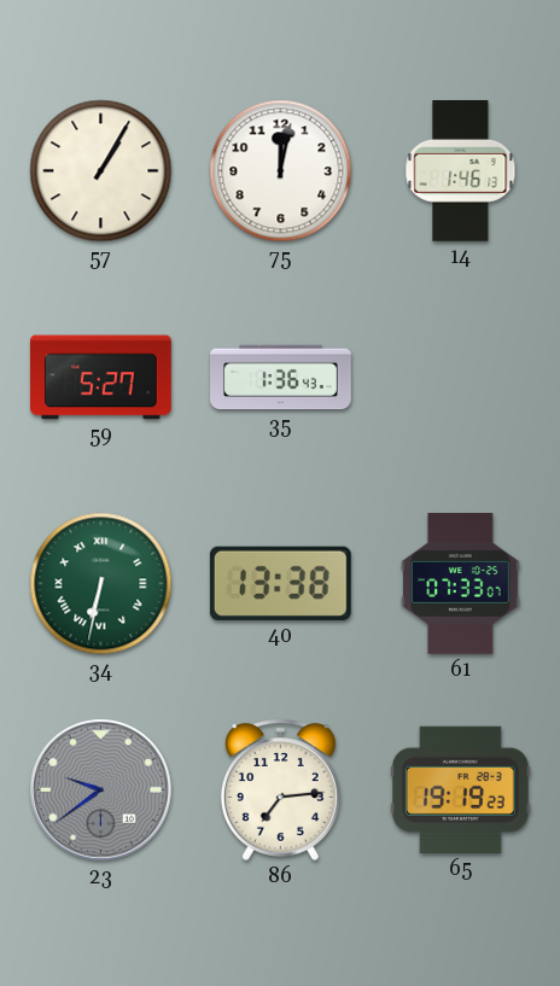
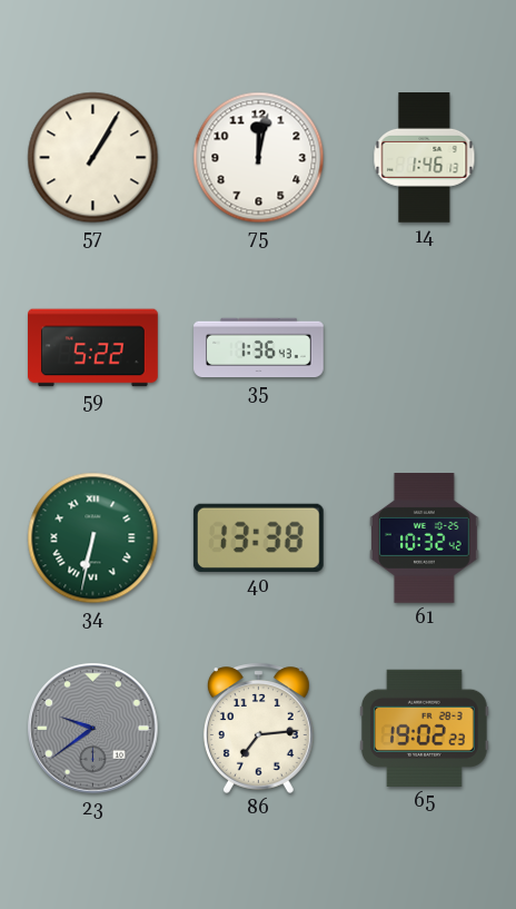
59: 5:27 -> 5:22 (93, 348)
61: 07:33 -> 10:32 (425, 539)
65: 19:19 -> 19:02 (424, 728)
